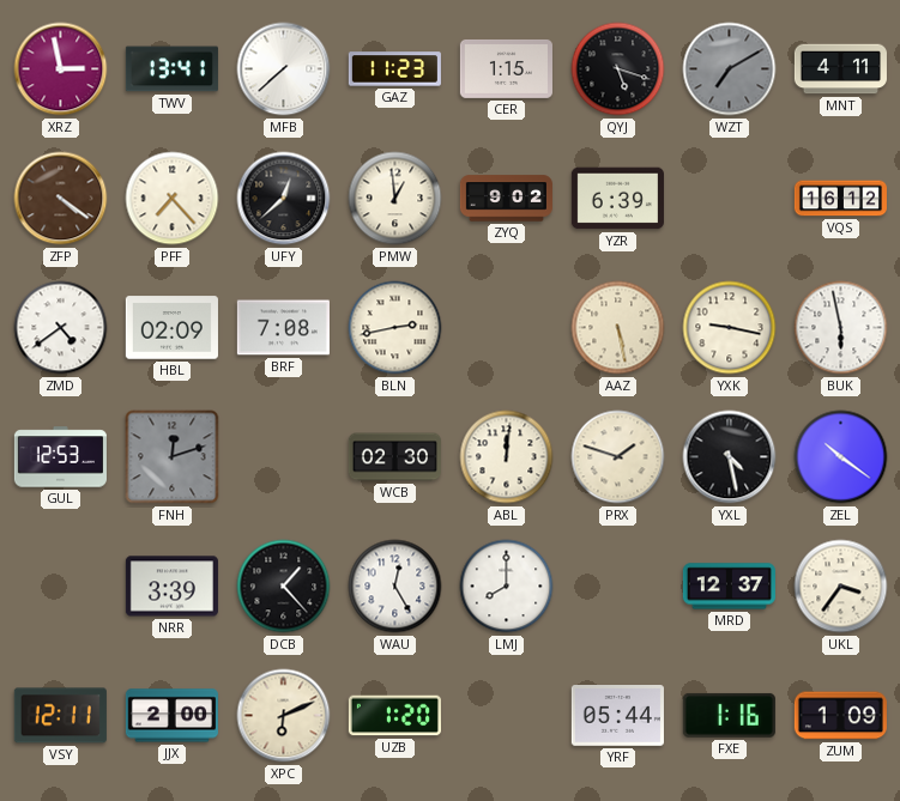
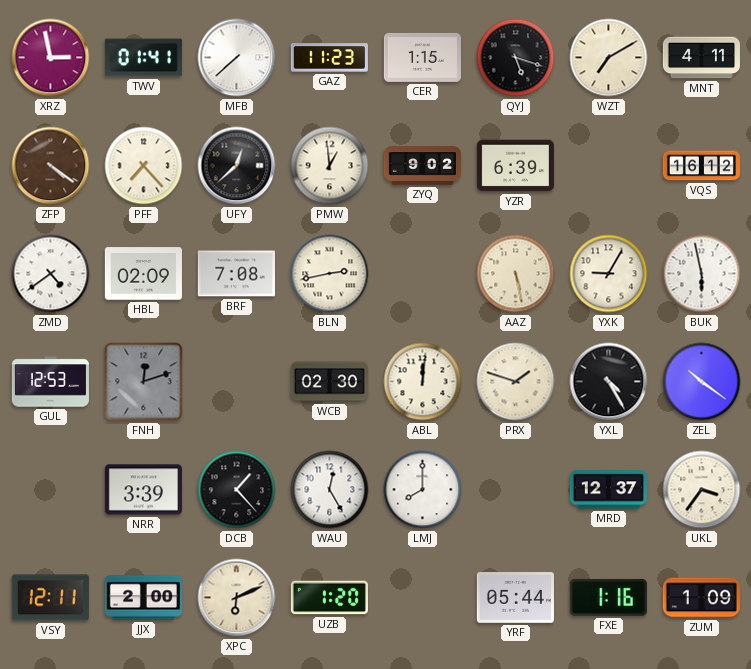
TWV: 13:41 -> 01:41 (143, 58)
WZT dial: grey -> cream (609, 58)
YXK: 9:17 -> 9:05 (609, 274)
YXL: 4:28 -> 4:25 (609, 382)
